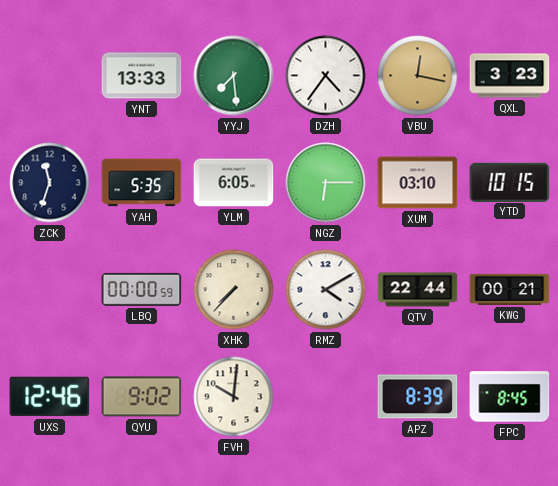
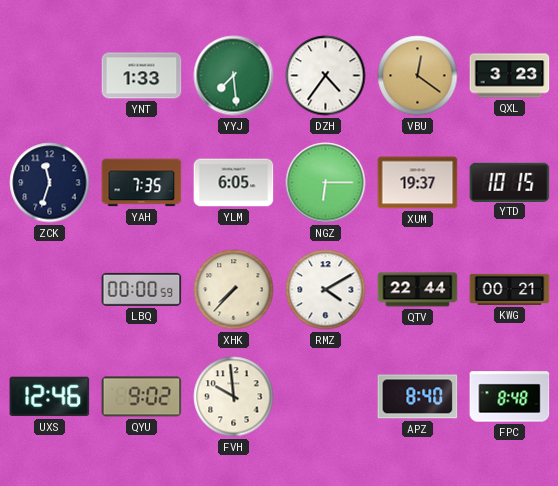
YNT: 13:33 -> 1:33 (142, 76)
VBU: 12:17 -> 12:21 (418, 76)
YAH: 5:35 -> 7:35 (142, 183)
XUM: 03:10 -> 19:37 (418, 183)
FVH: 10:01 -> 9:59 (234, 397)
APZ: 8:39 -> 8:40 (418, 397)
FPC: 8:45 -> 8:48 (510, 397)
